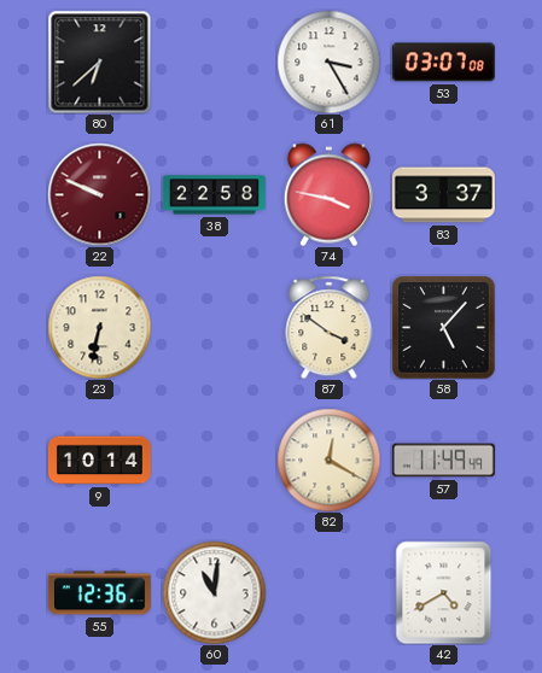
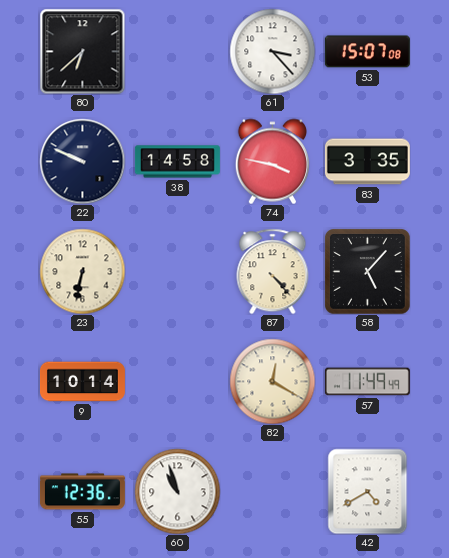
61: 3:25 -> 3:23 (272, 51)
53: 03:07 -> 15:07 (367, 52)
22 dial: burgundy -> navy (82, 161)
38: 22:58 -> 14:58 (177, 162)
83: 3:37 -> 3:35 (367, 162)
87: 3:51 -> 4:23 (273, 271)
60: 11:01 -> 10:57 (177, 491)
